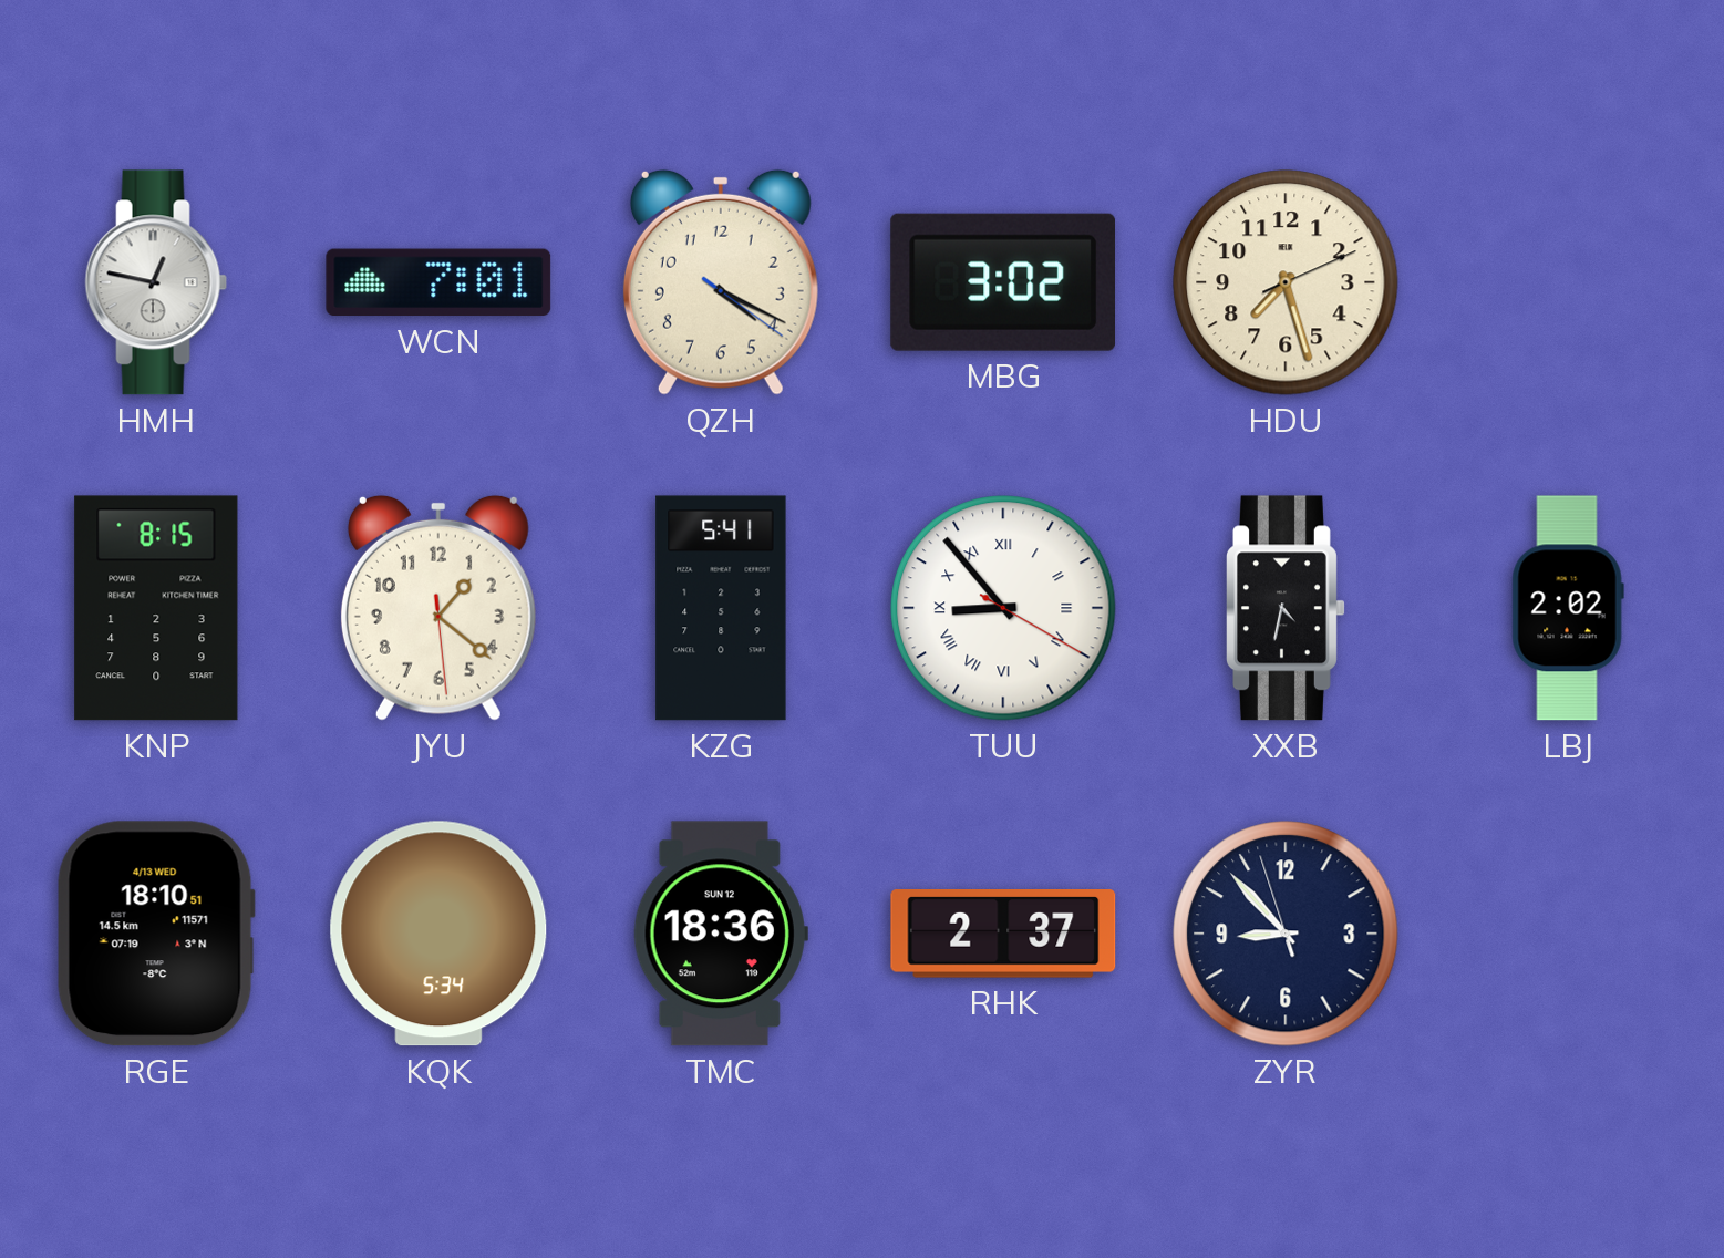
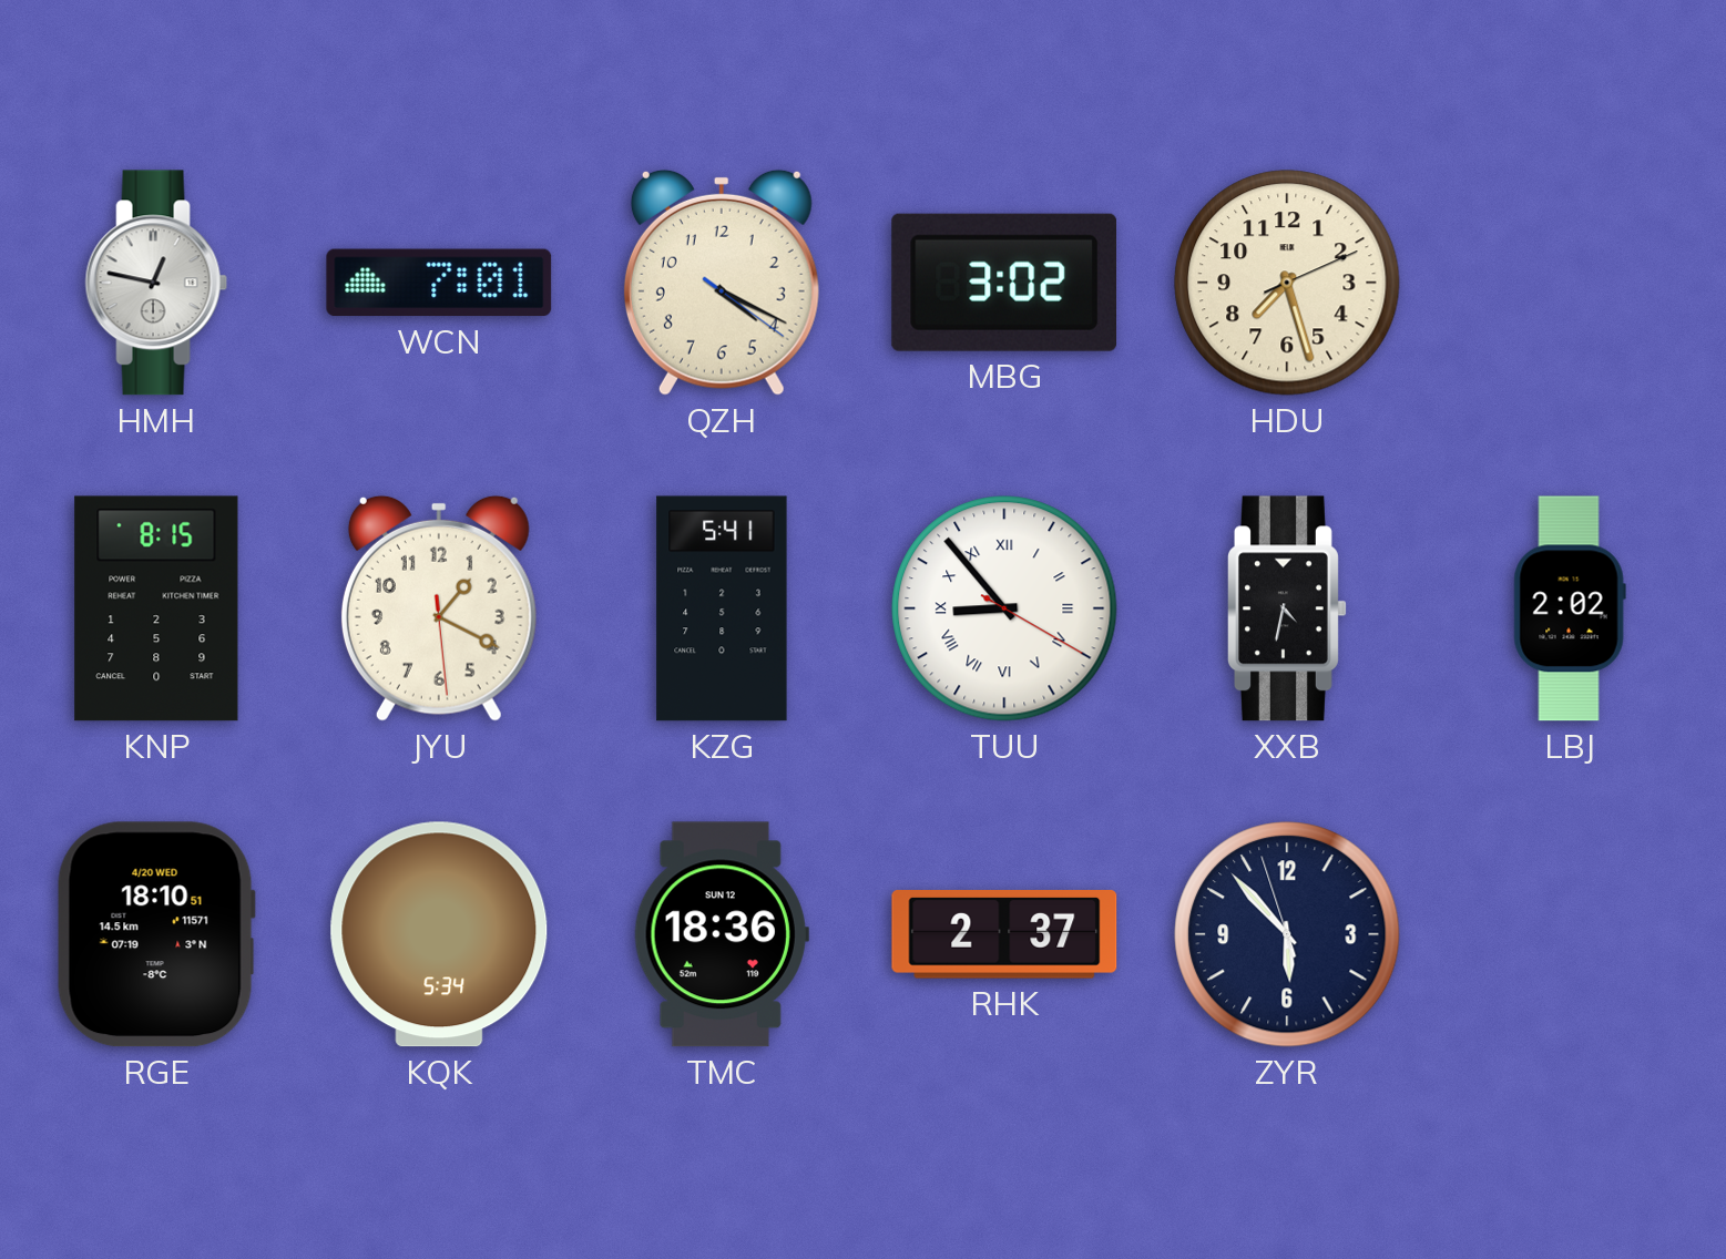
JYU: 1:21 -> 1:19 (439, 608)
RGE date: 4/13 WED -> 4/20 WED (156, 934)
ZYR: 8:52 -> 5:52 (1287, 934)
